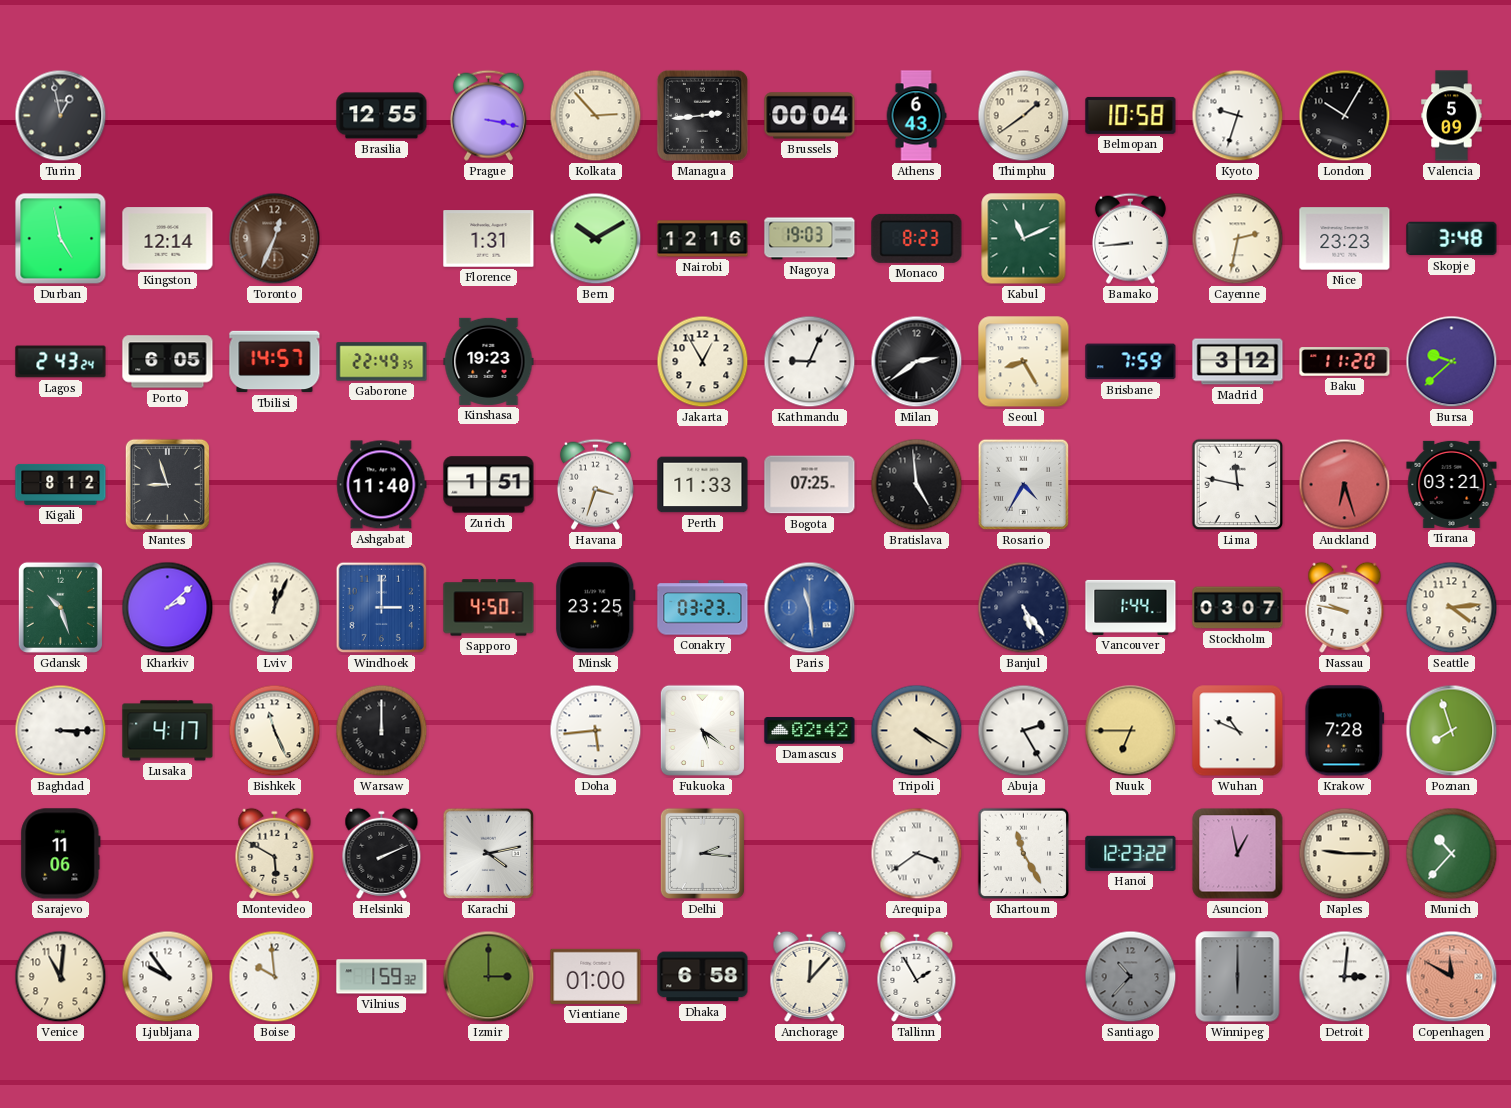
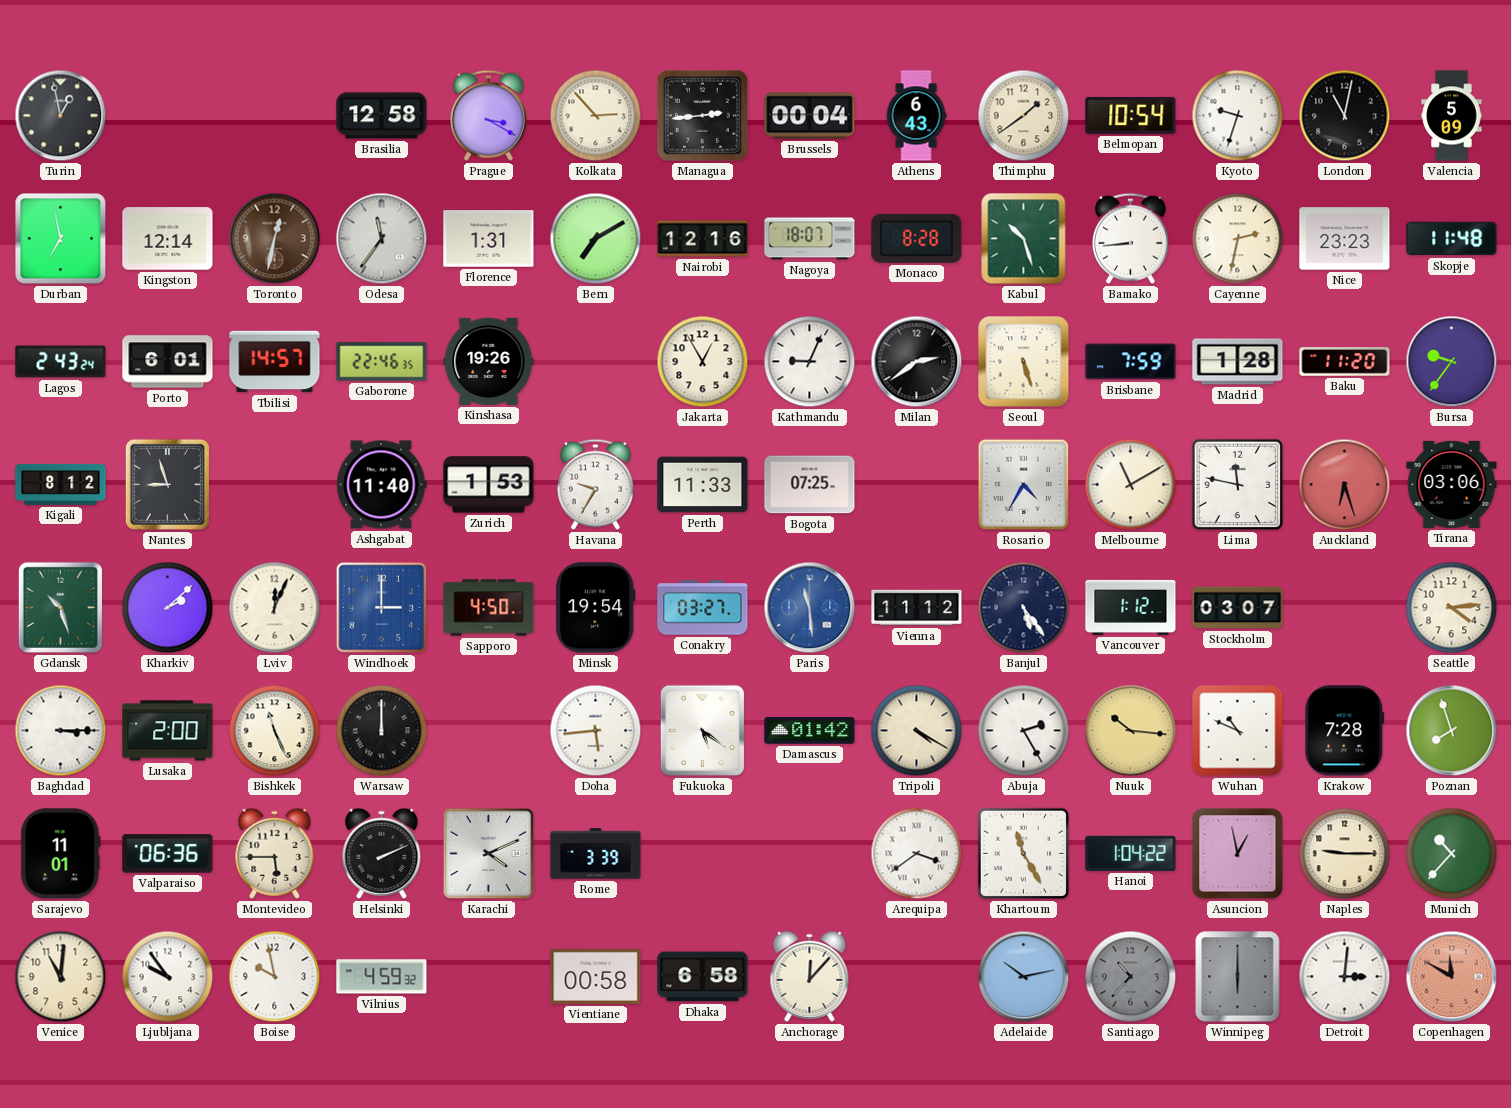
Brasilia: 12:55 -> 12:58 (382, 116)
Prague: 3:17 -> 3:20 (488, 115)
Belmopan: 10:58 -> 10:54 (1131, 115)
London: 10:05 -> 11:02 (1345, 116)
Durban: 4:58 -> 6:58 (61, 239)
Toronto: 12:34 -> 12:32 (275, 239)
Odesa: none -> 11:36 (382, 239)
Bern: 10:10 -> 7:10 (596, 239)
Nagoya: 19:03 -> 18:07 (810, 239)
Monaco: 8:23 -> 8:28 (917, 238)
Kabul: 11:11 -> 10:27 (1024, 239)
Skopje: 3:48 -> 11:48 (1452, 239)
Porto: 6:05 -> 6:01 (168, 362)
Gaborone: 22:49 -> 22:46 (382, 362)
Kinshasa: 19:23 -> 19:26 (489, 361)
Seoul: 8:25 -> 5:27 (1024, 362)
Madrid: 3:12 -> 1:28 (1238, 362)
Bursa: 9:38 -> 9:36 (1452, 362)
Zurich: 1:51 -> 1:53 (489, 485)
Havana: 3:33 -> 9:35 (595, 484)
Bratislava: 4:59 -> none (917, 485)
Melbourne: none -> 11:10 (1131, 485)
Tirana: 03:21 -> 03:06 (1452, 484)
Minsk: 23:25 -> 19:54 (596, 608)
Conakry: 03:23 -> 03:27 (703, 608)
Vienna: none -> 11:12 (917, 608)
Vancouver: 1:44 -> 1:12 (1131, 607)
Nassau: 9:47 -> none (1345, 607)
Lusaka: 4:17 -> 2:00 (168, 731)
Damascus: 02:42 -> 01:42 (810, 731)
Nuuk: 6:45 -> 10:16 (1131, 731)
Sarajevo: 11:06 -> 11:01 (61, 854)
Valparaiso: none -> 06:36 (168, 854)
Montevideo: 5:50 -> 5:45 (275, 853)
Karachi: 4:13 -> 4:11 (489, 854)
Rome: none -> 3:39 (596, 854)
Delhi: 2:16 -> none (702, 853)
Hanoi: 12:23 -> 1:04 (1131, 853)
Boise: 9:59 -> 9:58 (275, 977)
Vilnius: 1:59 -> 4:59 (382, 977)
Izmir: 3:00 -> none (489, 977)
Vientiane: 01:00 -> 00:58 (596, 976)
Tallinn: 1:55 -> none (917, 976)
Adelaide: none -> 10:13 (1024, 977)
